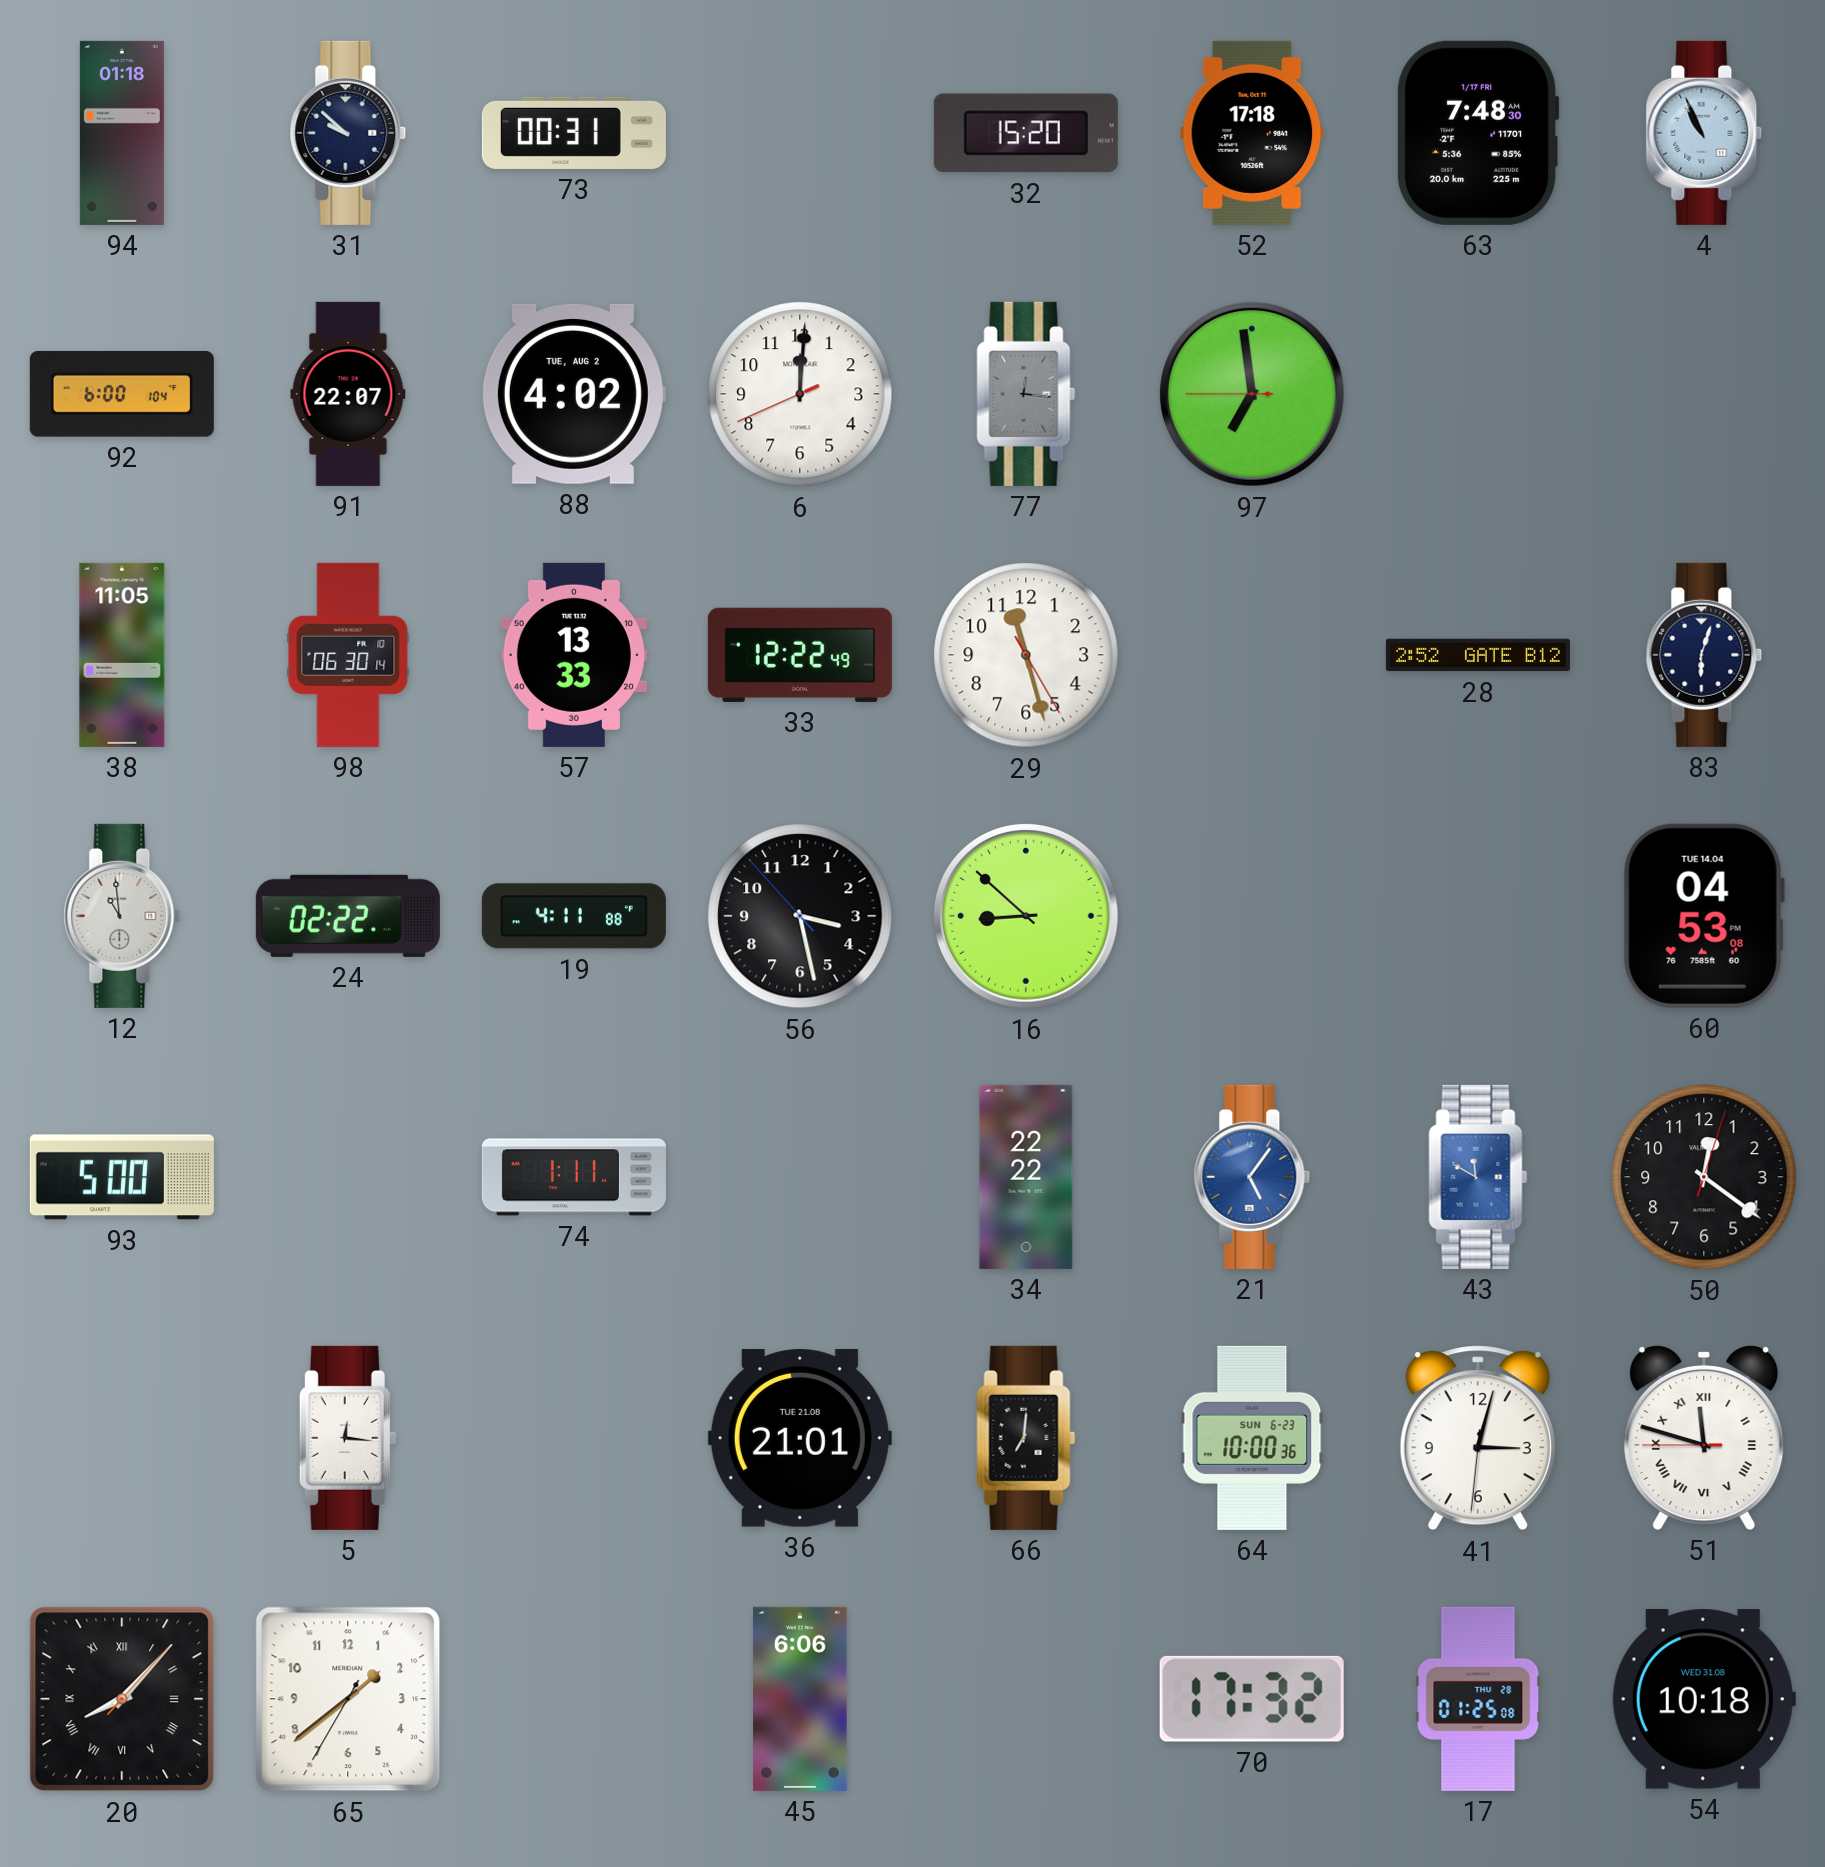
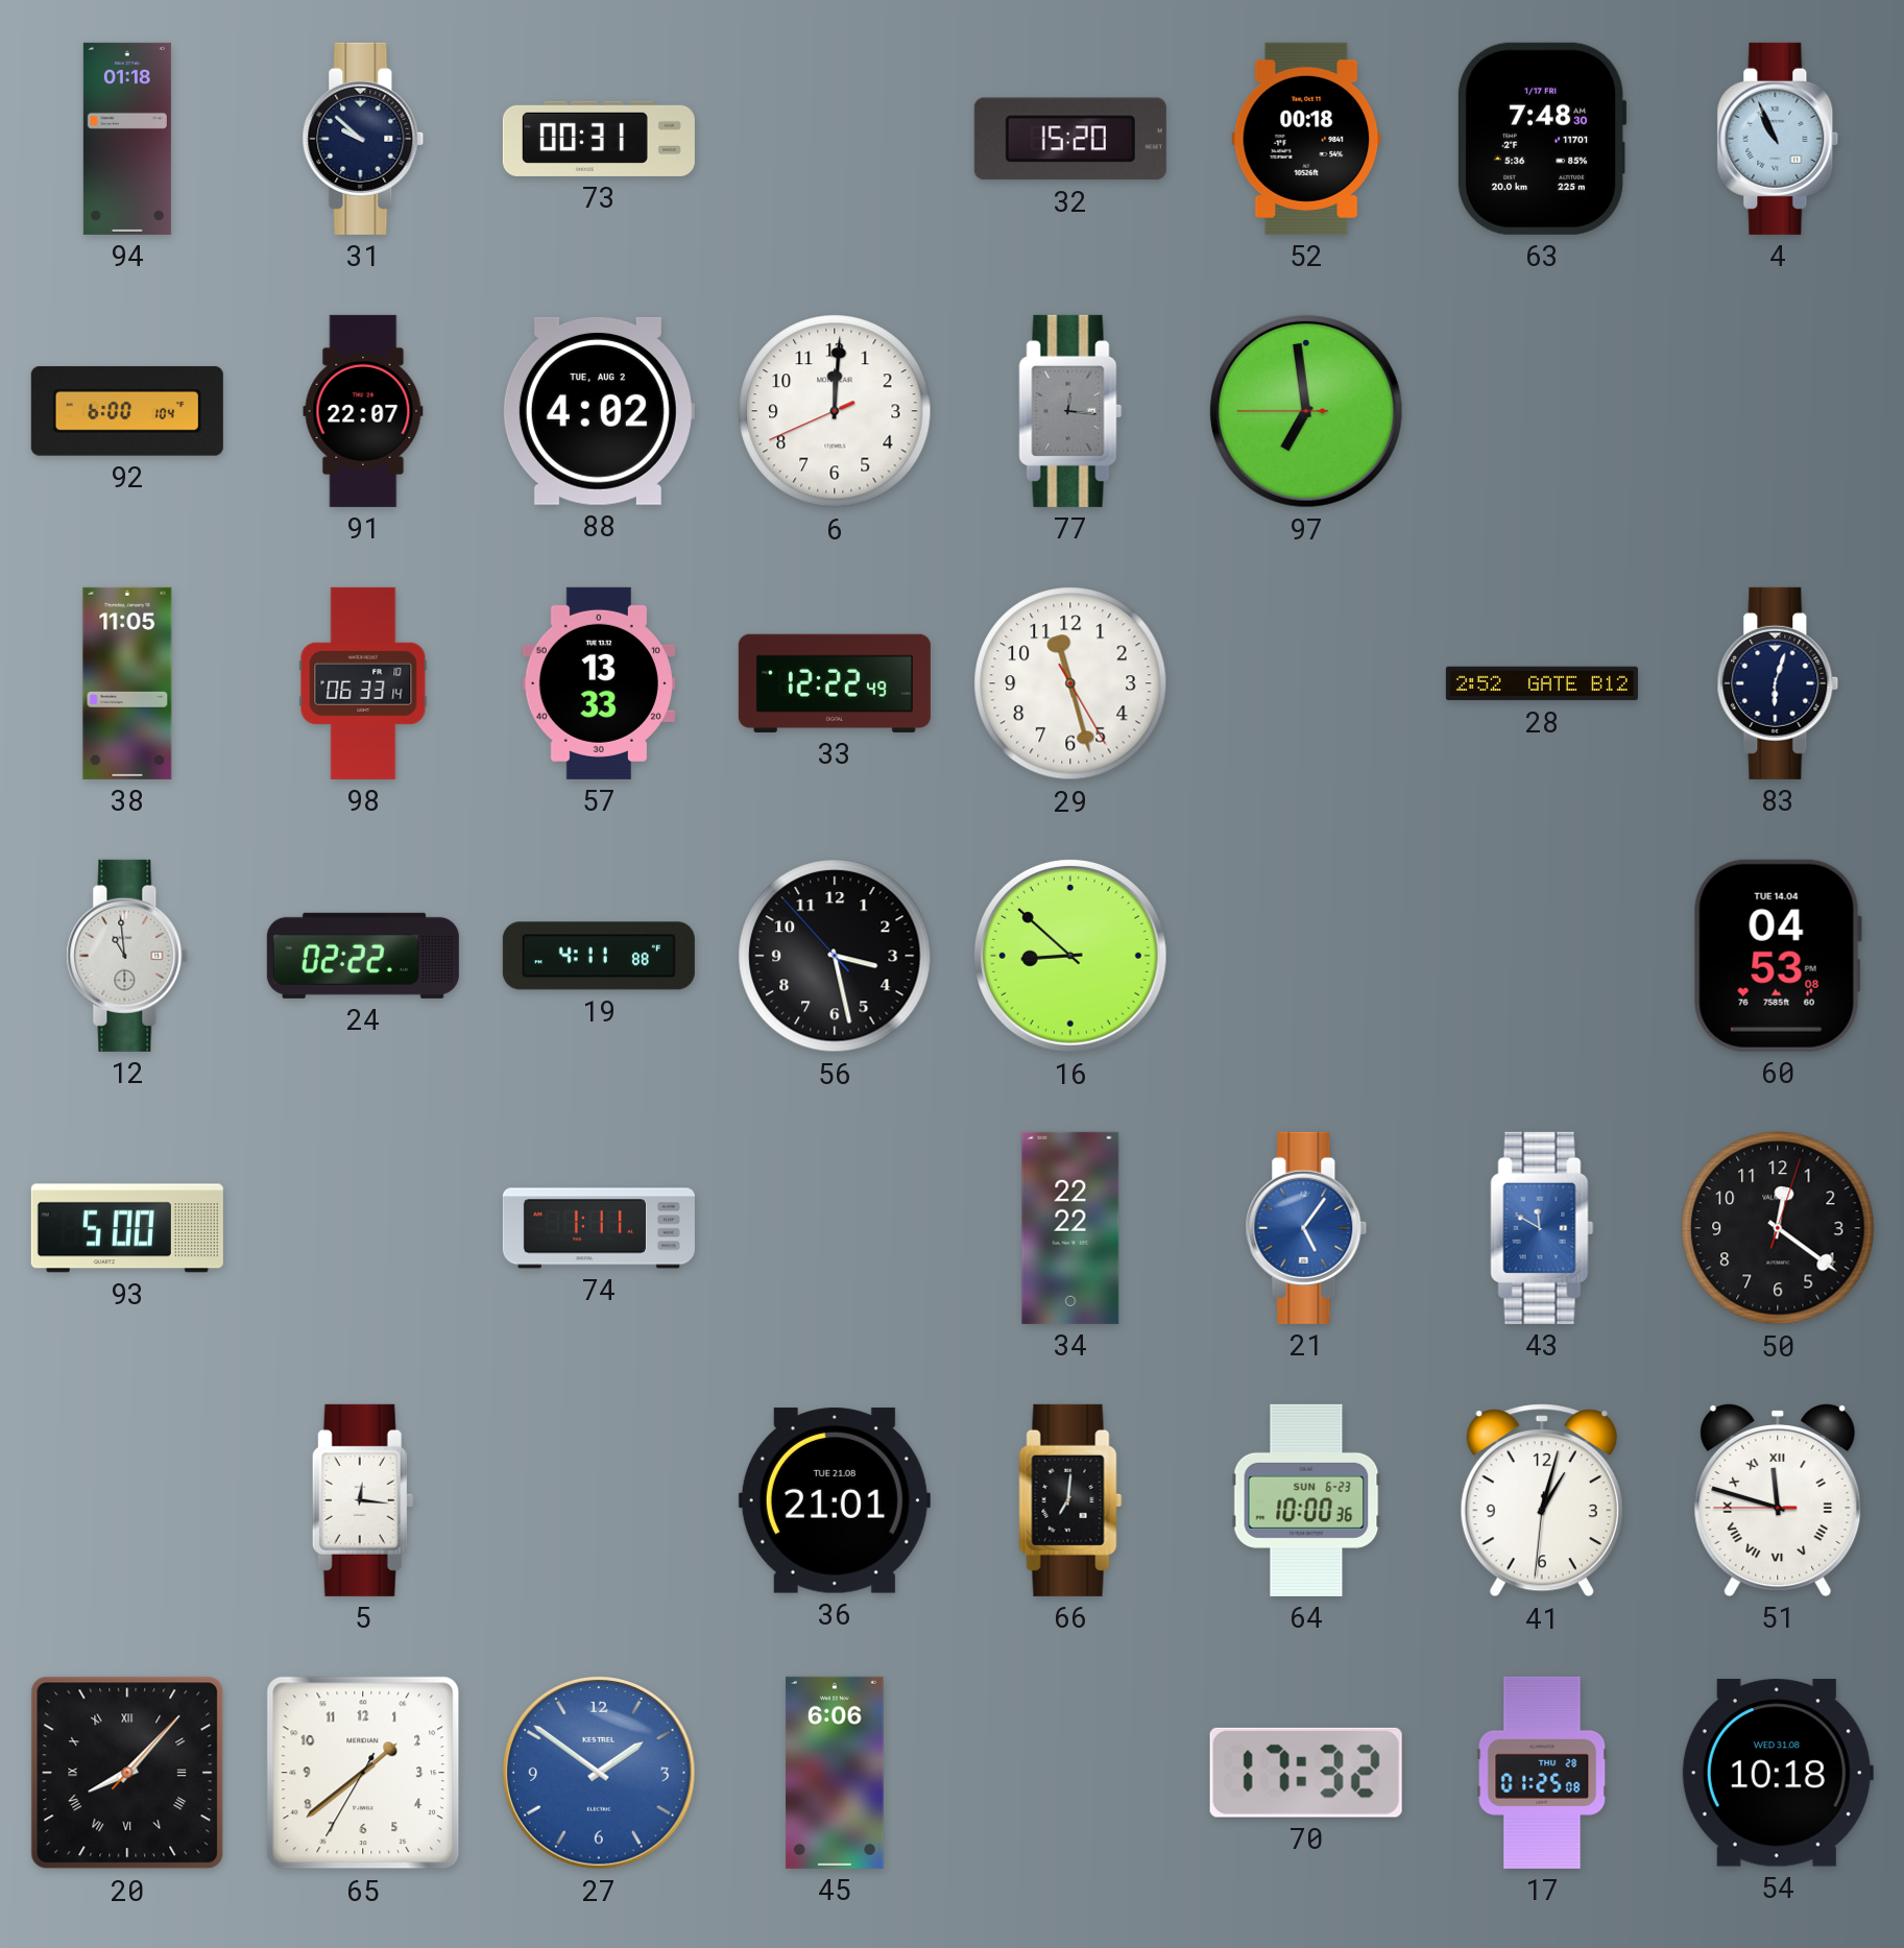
52: 17:18 -> 00:18 (1306, 139)
98: 06:30 -> 06:33 (363, 683)
41: 3:02 -> 1:02 (1542, 1500)
27: none -> 1:51 (599, 1773)
